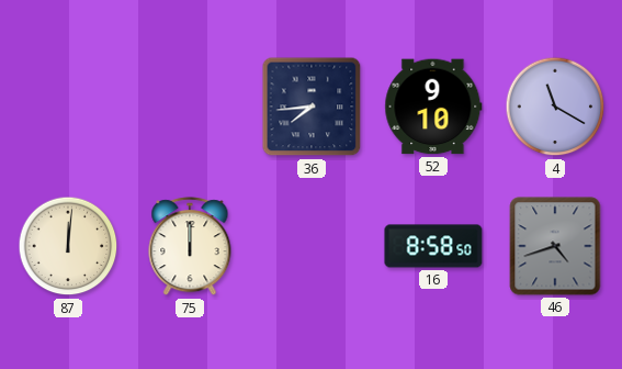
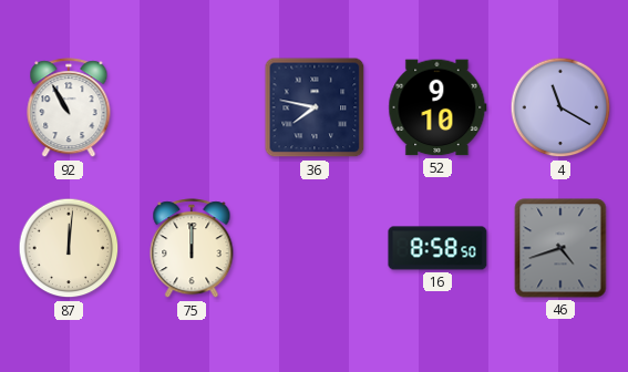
92: none -> 10:55 (69, 108)
36: 7:44 -> 7:47 (315, 107)
